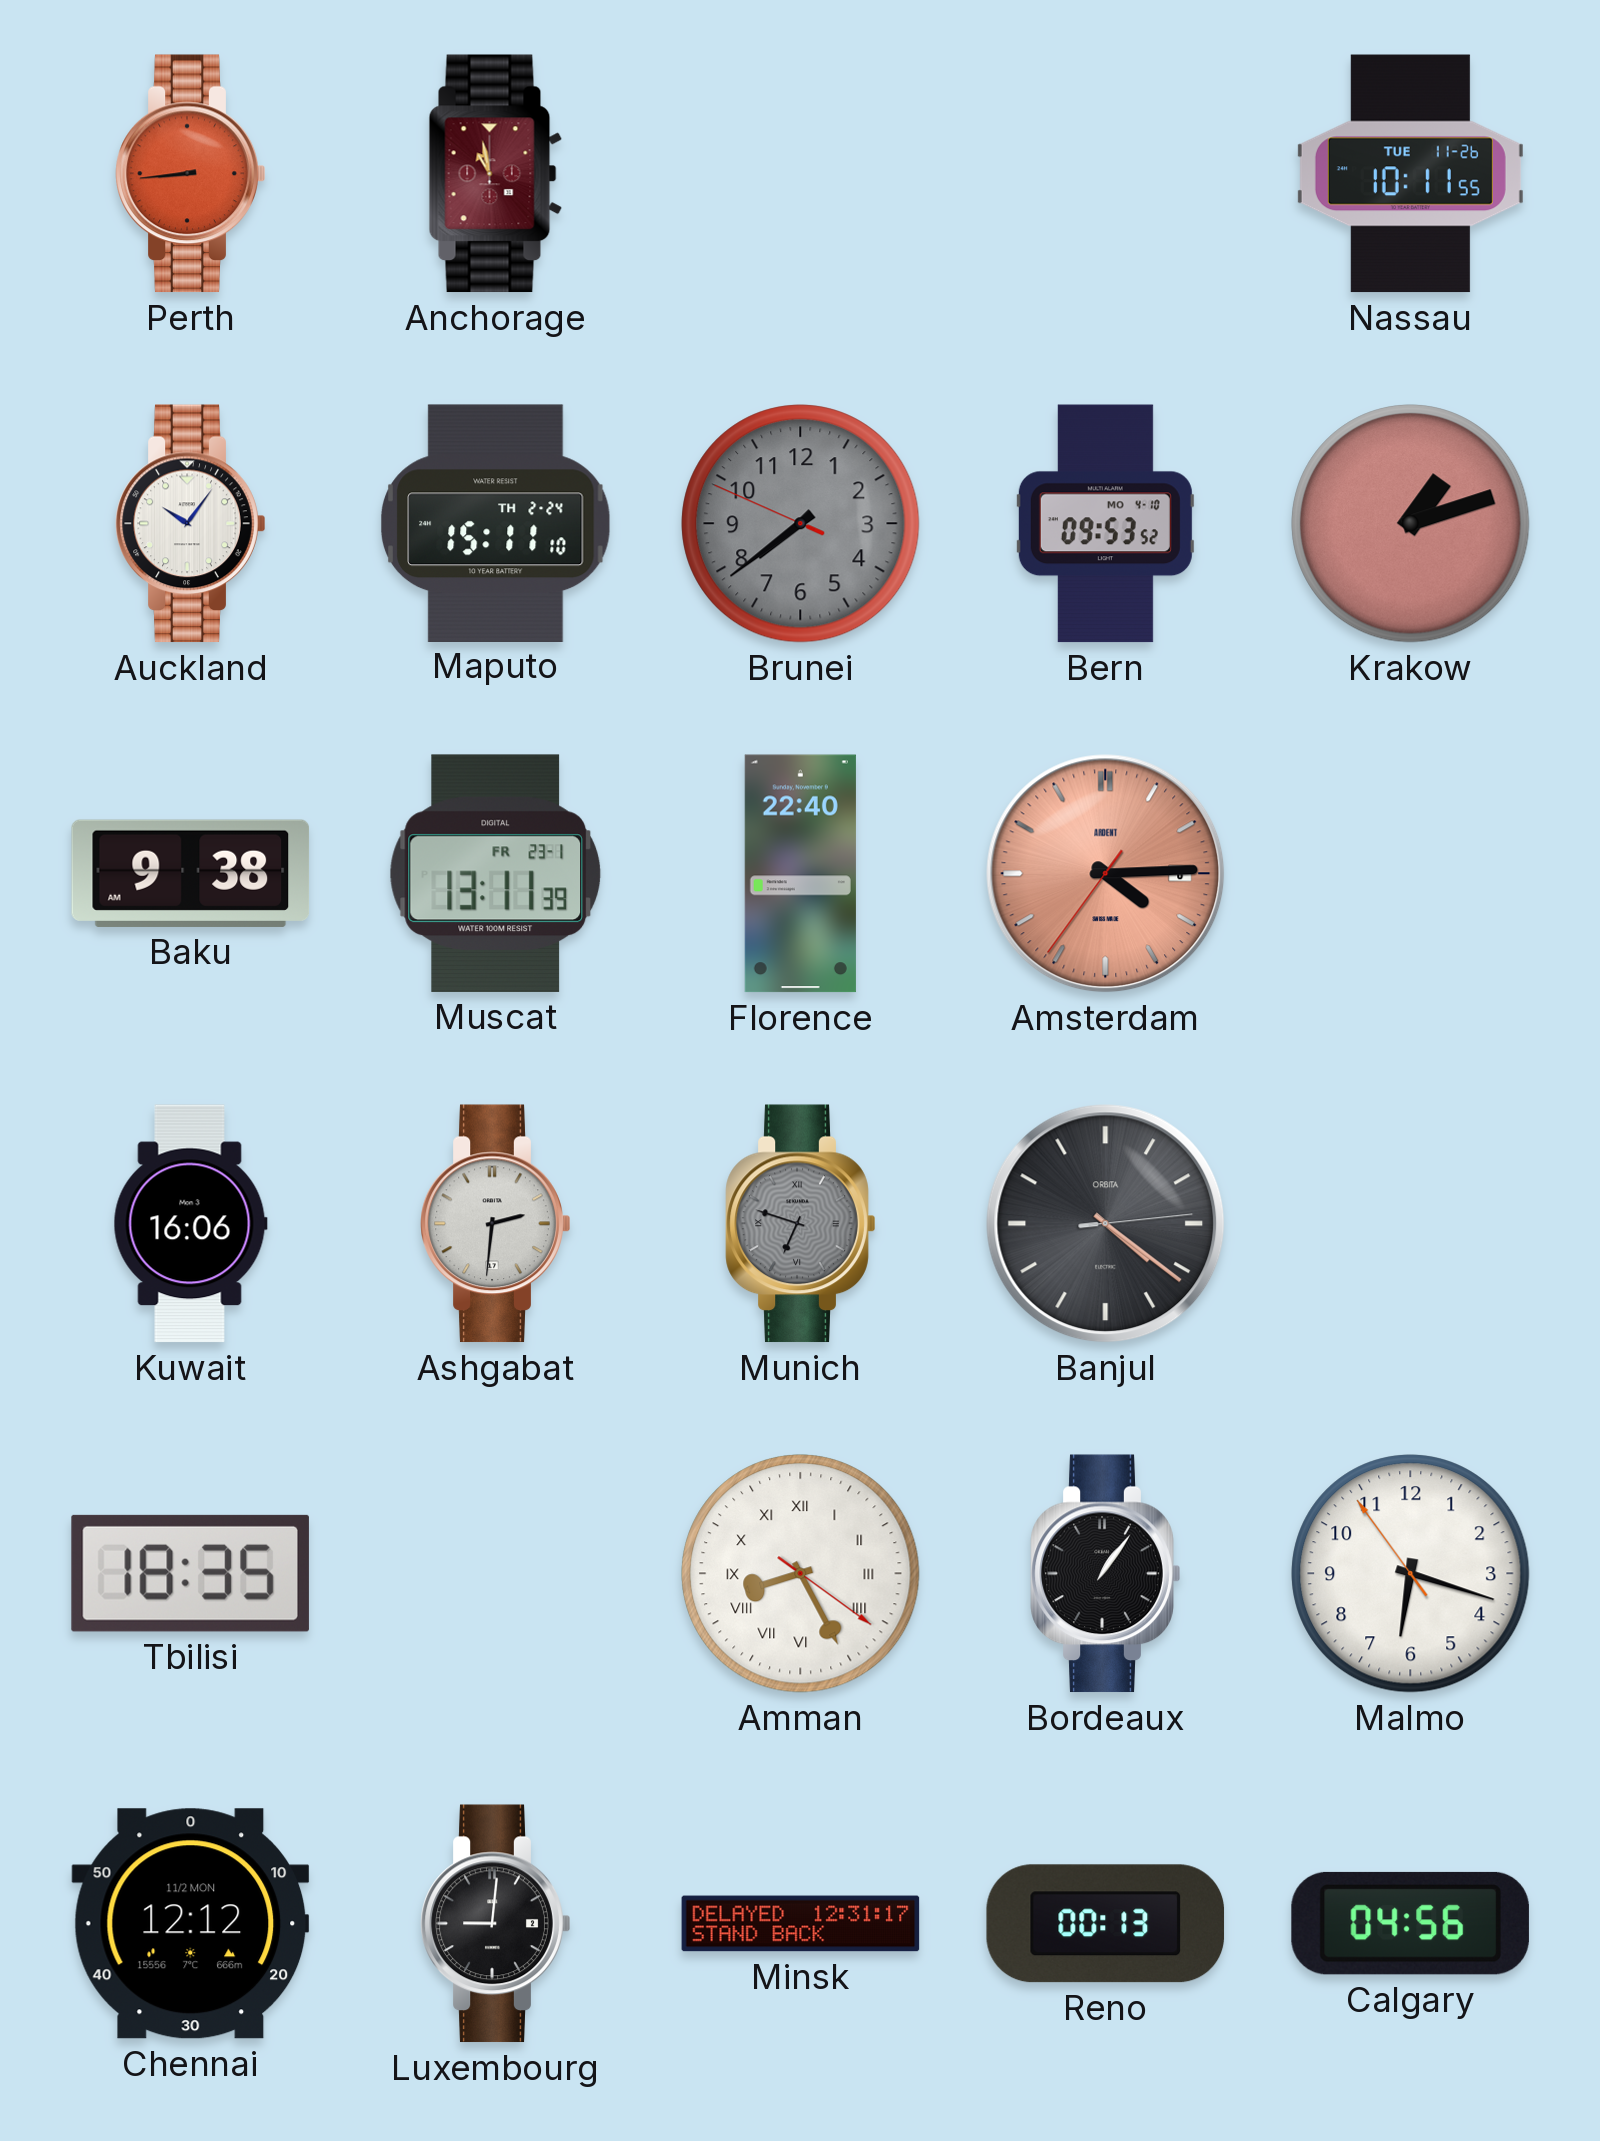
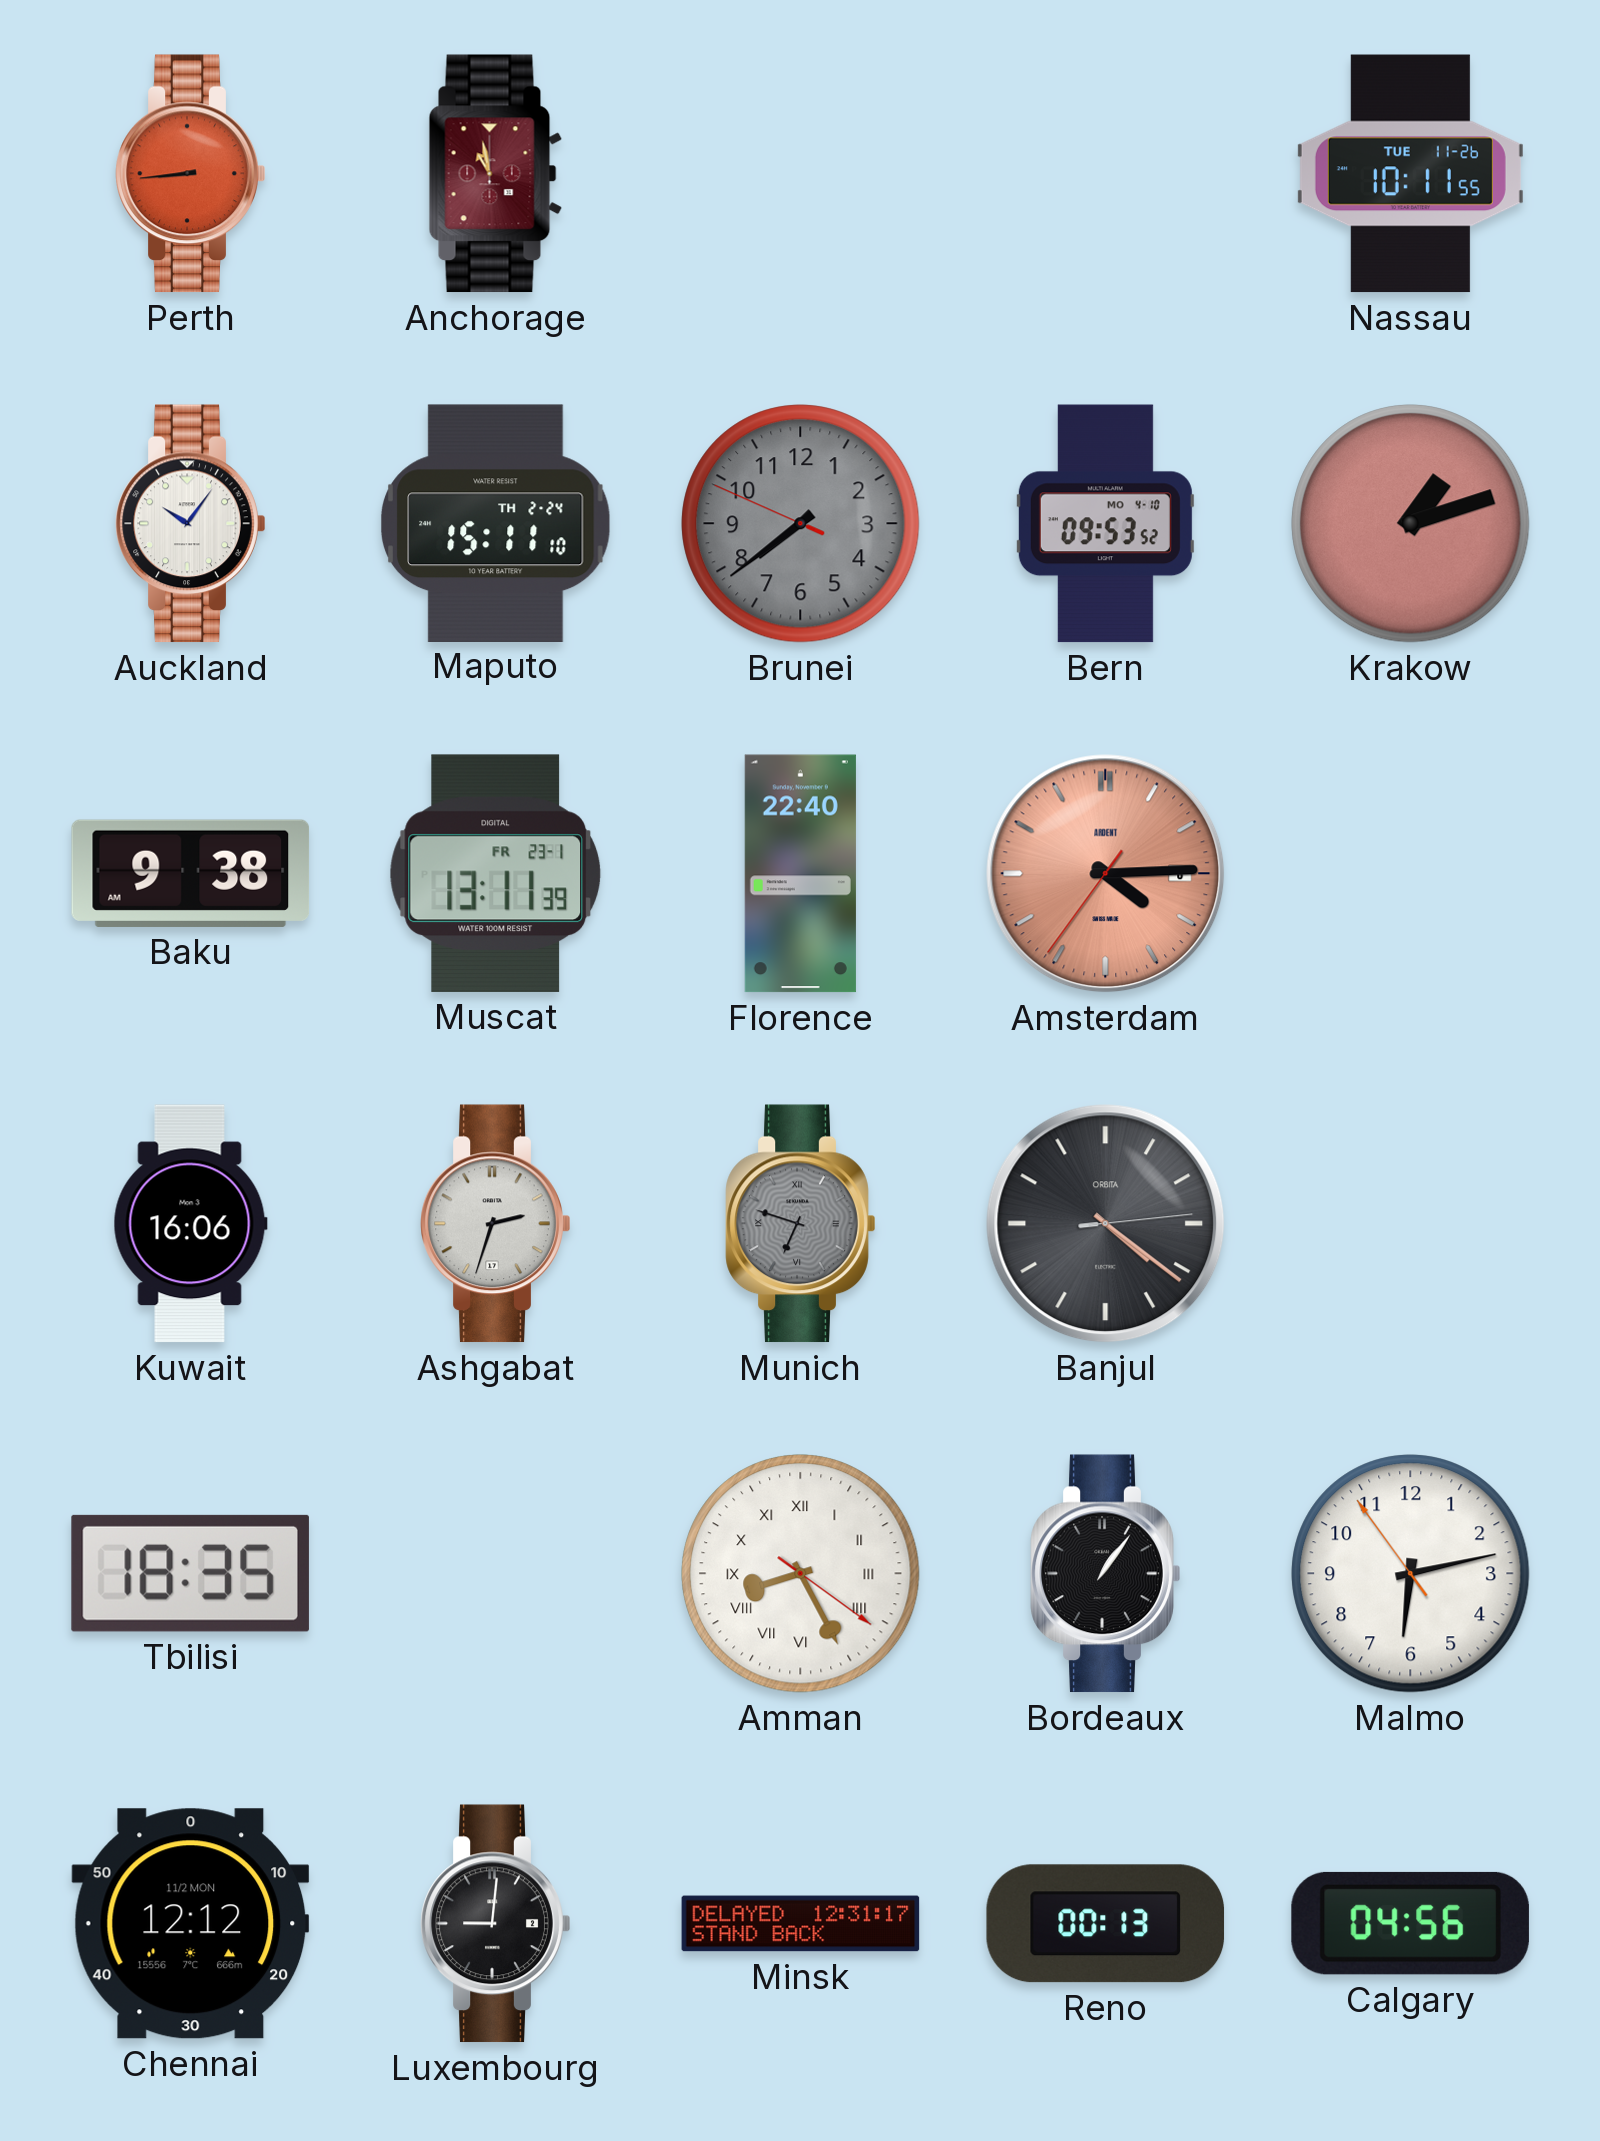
Ashgabat: 2:31 -> 2:33 (496, 1224)
Malmo: 6:17 -> 6:12 (1411, 1574)
